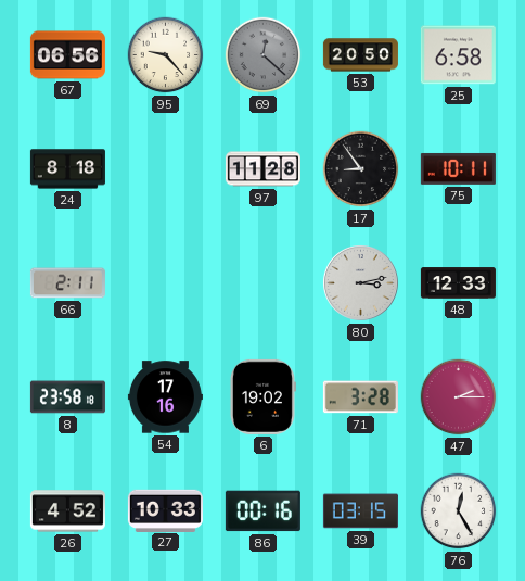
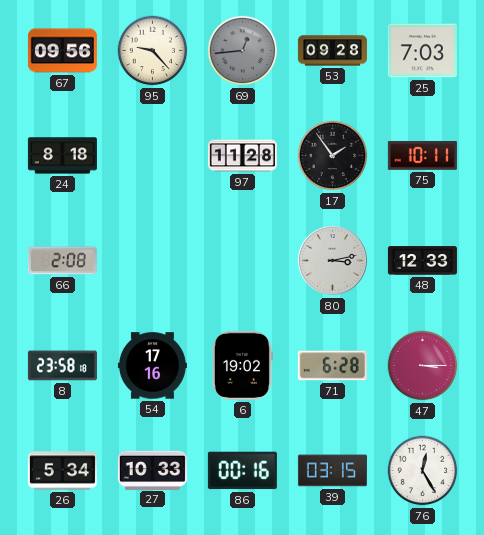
67: 06:56 -> 09:56 (62, 51)
69: 12:22 -> 12:44 (243, 51)
53: 20:50 -> 09:28 (332, 51)
25: 6:58 -> 7:03 (422, 51)
17: 8:54 -> 1:54 (333, 156)
66: 2:11 -> 2:08 (62, 261)
71: 3:28 -> 6:28 (332, 366)
47: 2:15 -> 3:15 (423, 366)
26: 4:52 -> 5:34 (62, 471)
